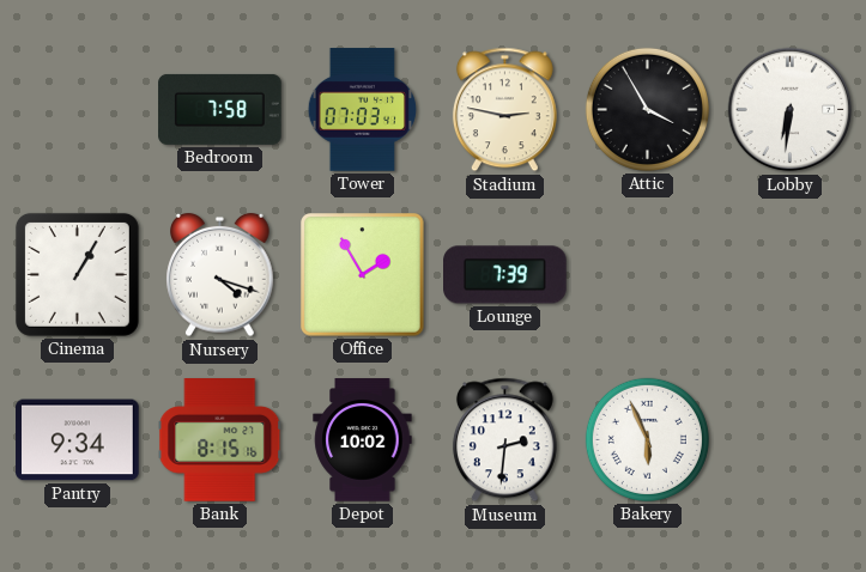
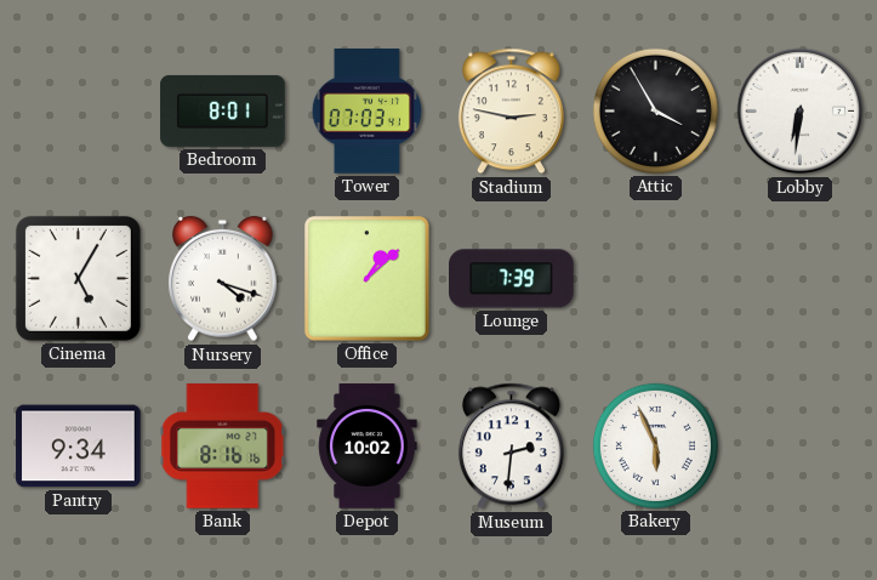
Bedroom: 7:58 -> 8:01 (223, 110)
Cinema: 1:05 -> 5:05 (78, 278)
Office: 1:55 -> 1:08 (368, 279)
Bank: 8:15 -> 8:16 (223, 447)
